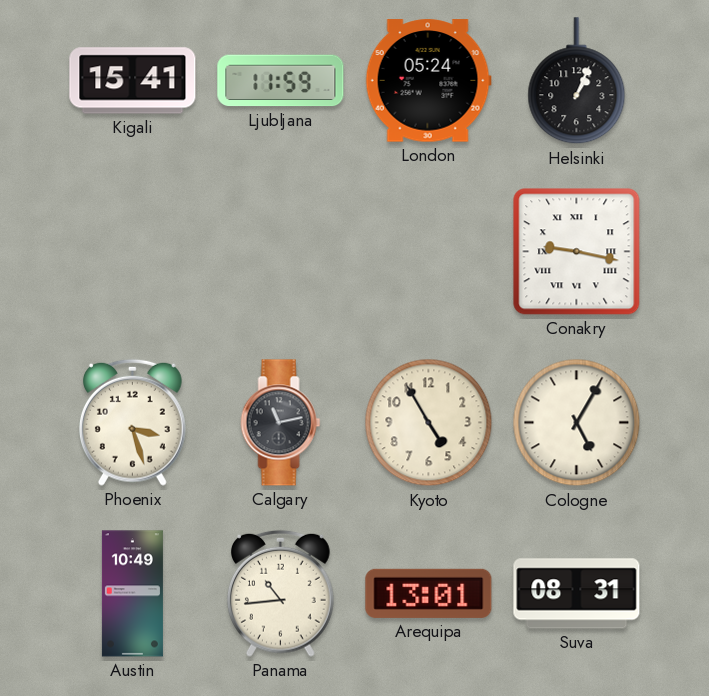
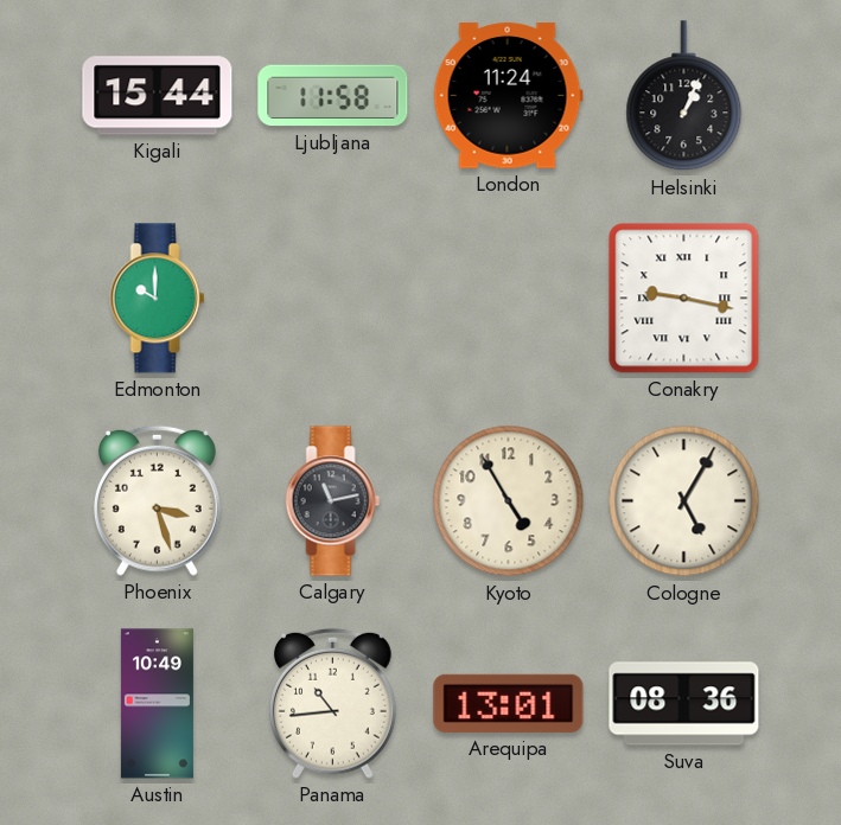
Kigali: 15:41 -> 15:44 (158, 96)
Ljubljana: 11:59 -> 11:58 (333, 96)
London: 05:24 -> 11:24 (508, 96)
Edmonton: none -> 10:00 (158, 299)
Suva: 08:31 -> 08:36 (684, 704)
